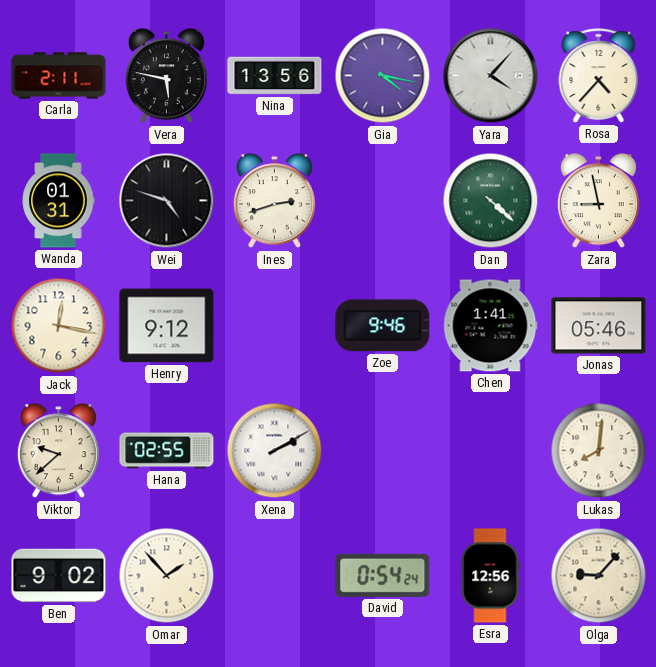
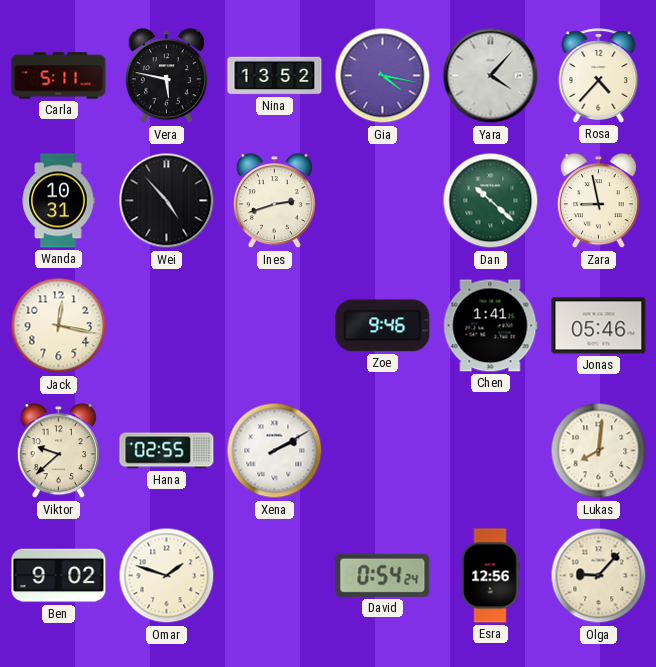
Carla: 2:11 -> 5:11 (59, 76)
Nina: 13:56 -> 13:52 (275, 76)
Wanda: 01:31 -> 10:31 (58, 201)
Wei: 4:48 -> 4:53 (167, 201)
Dan: 4:22 -> 10:22 (491, 201)
Henry: 9:12 -> none (167, 326)
Omar: 1:53 -> 1:48 (167, 576)
